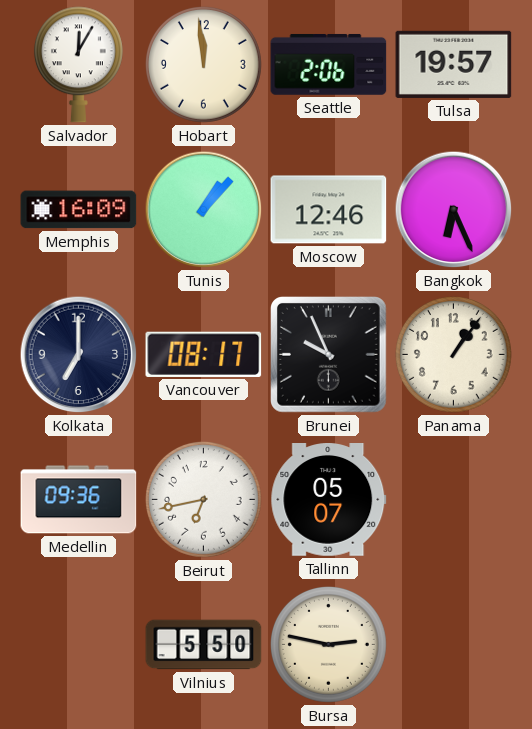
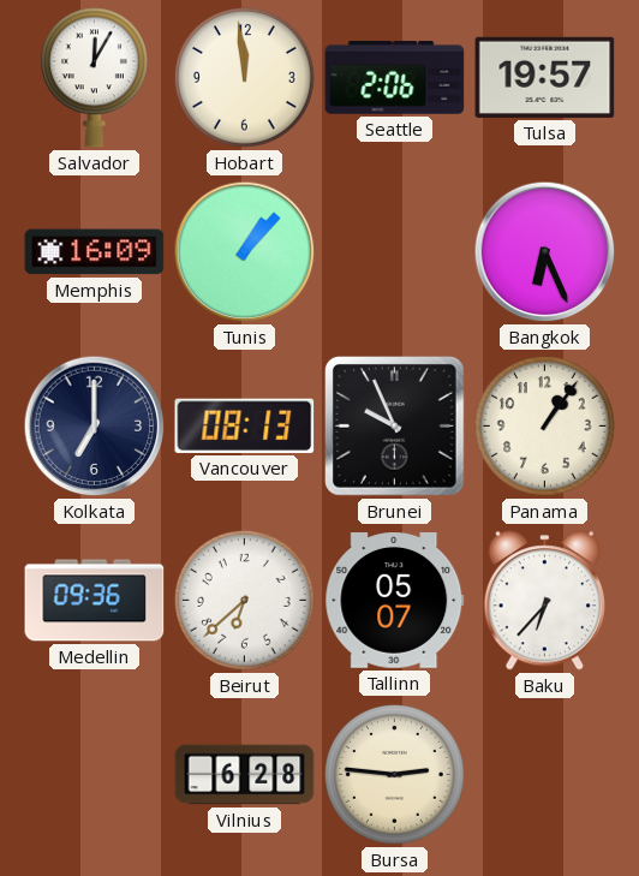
Moscow: 12:46 -> none (329, 210)
Vancouver: 08:17 -> 08:13 (245, 425)
Beirut: 6:43 -> 6:38 (244, 600)
Baku: none -> 6:37 (544, 601)
Vilnius: 5:50 -> 6:28 (245, 775)
Bursa: 2:47 -> 2:46 (394, 774)
